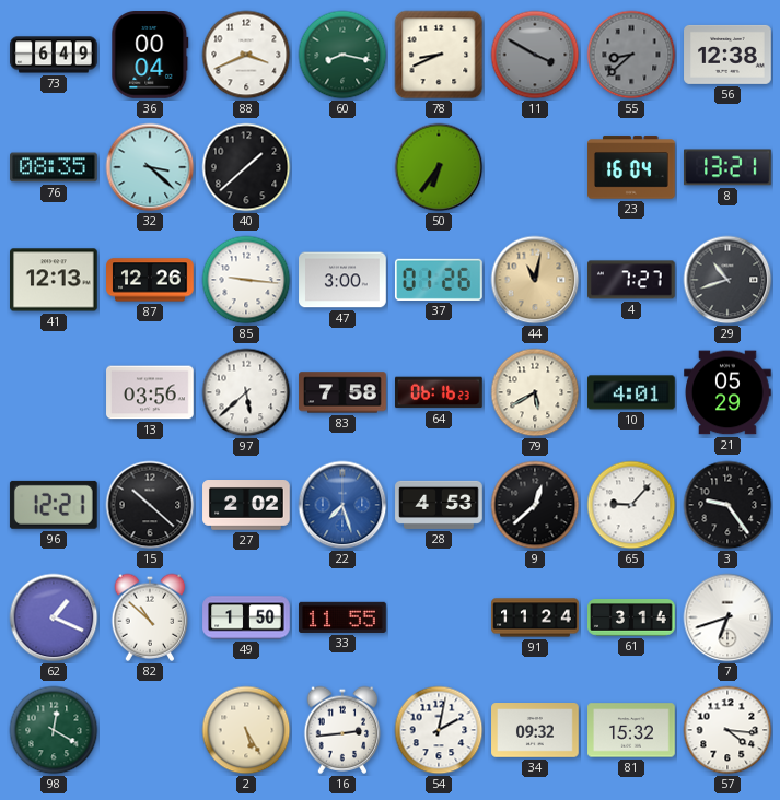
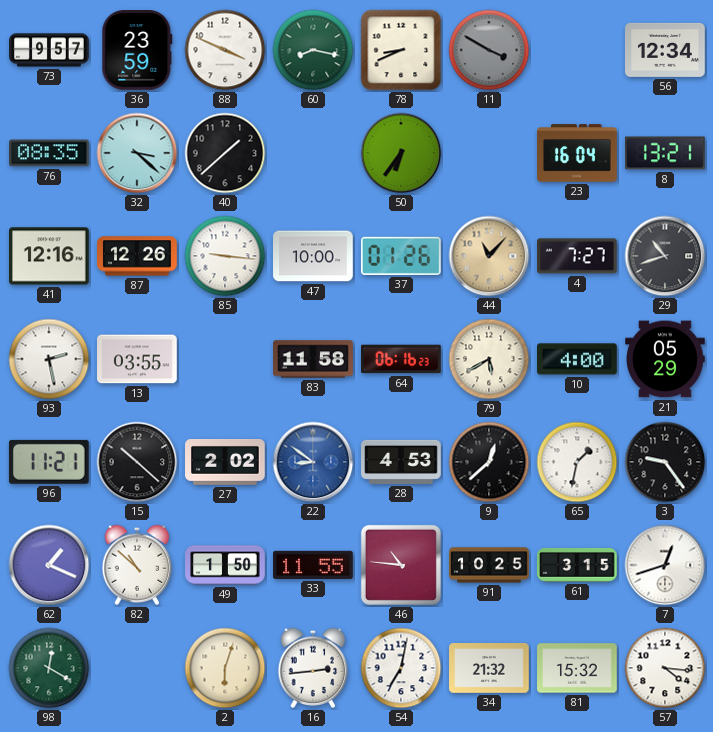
73: 6:49 -> 9:57 (49, 50)
36: 00:04 -> 23:59 (137, 51)
88: 3:41 -> 3:49 (225, 50)
55: 8:38 -> none (631, 55)
56: 12:38 -> 12:34 (665, 50)
41: 12:13 -> 12:16 (50, 256)
47: 3:00 -> 10:00 (313, 256)
44: 11:02 -> 11:07 (489, 256)
93: none -> 2:28 (49, 359)
13: 03:56 -> 03:55 (137, 359)
97: 5:38 -> none (246, 392)
83: 7:58 -> 11:58 (313, 359)
10: 4:01 -> 4:00 (578, 359)
96: 12:21 -> 11:21 (49, 462)
22: 7:27 -> 8:51 (313, 462)
65: 9:07 -> 1:32 (577, 462)
46: none -> 10:46 (401, 565)
91: 11:24 -> 10:25 (489, 565)
61: 3:14 -> 3:15 (577, 565)
7: 6:42 -> 12:42 (665, 565)
2: 5:25 -> 6:03 (225, 668)
54: 2:02 -> 7:02 (401, 668)
34: 09:32 -> 21:32 (489, 668)
